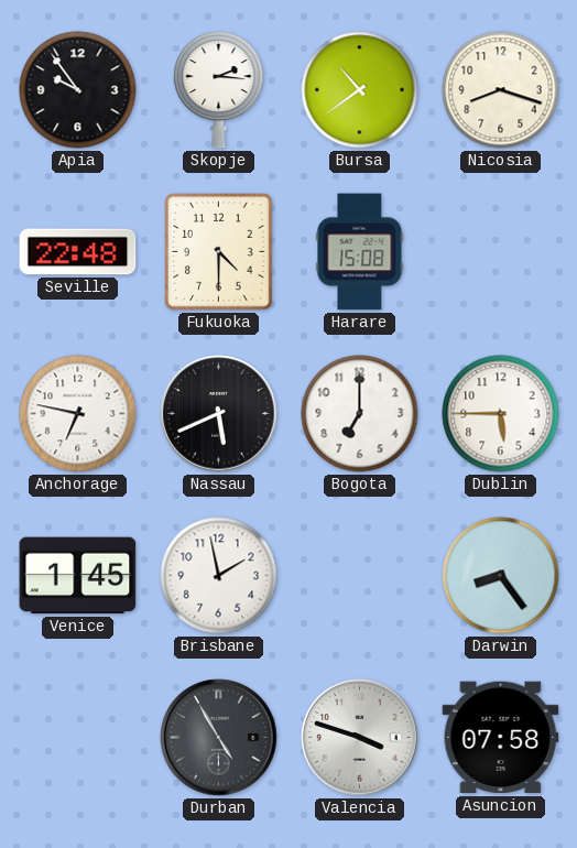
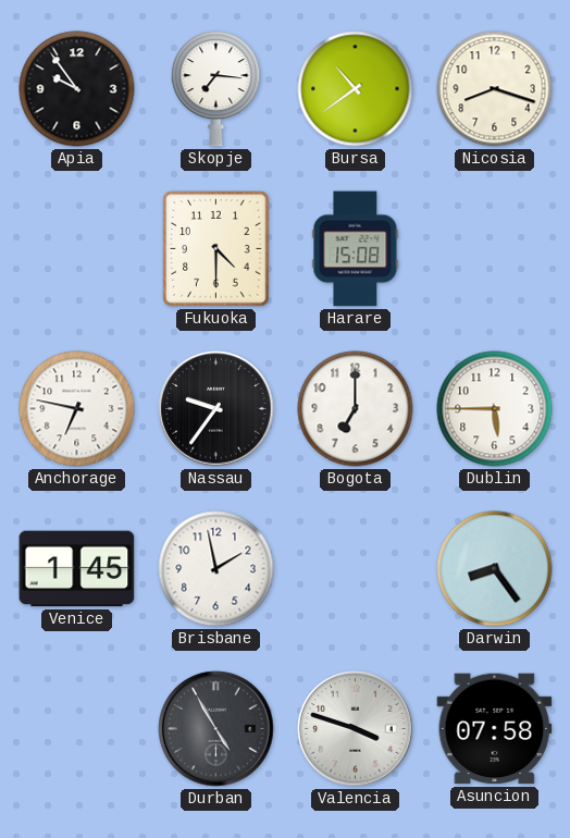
Skopje: 2:16 -> 7:16 (216, 89)
Seville: 22:48 -> none (78, 252)
Nassau: 5:41 -> 9:36 (216, 409)
